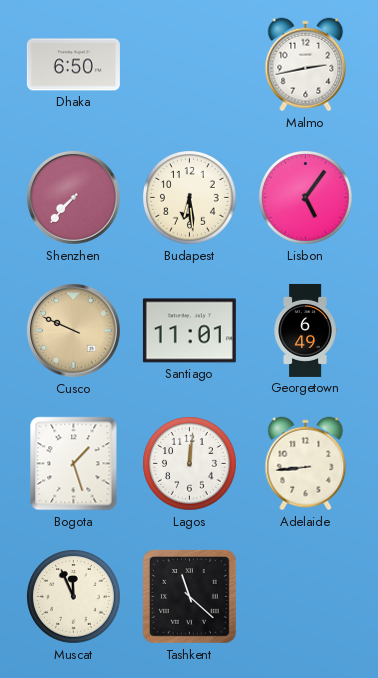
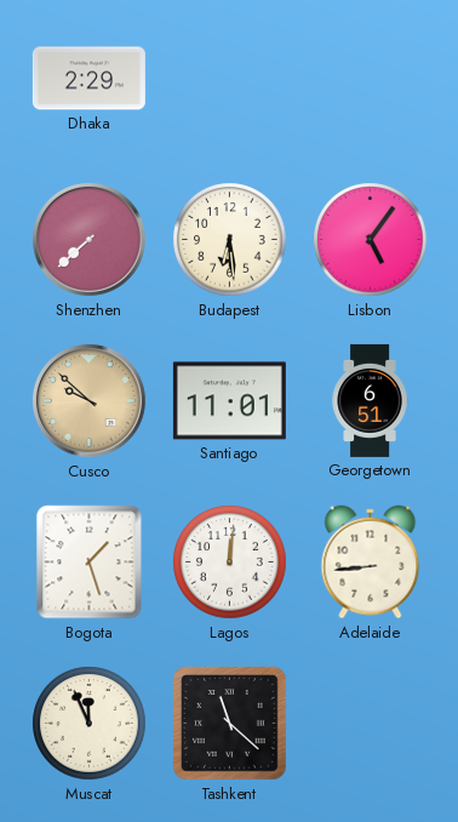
Dhaka: 6:50 -> 2:29 (88, 79)
Malmo: 2:43 -> none (306, 65)
Shenzhen: 7:37 -> 7:38 (88, 239)
Cusco: 9:49 -> 9:52 (88, 400)
Georgetown: 6:49 -> 6:51 (370, 400)
